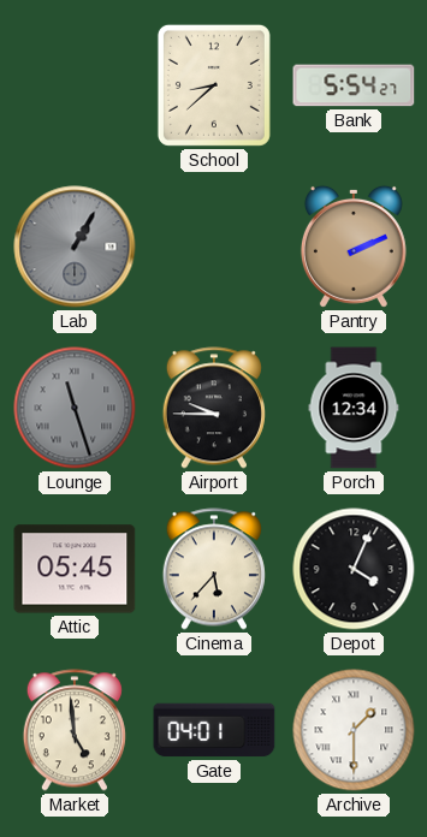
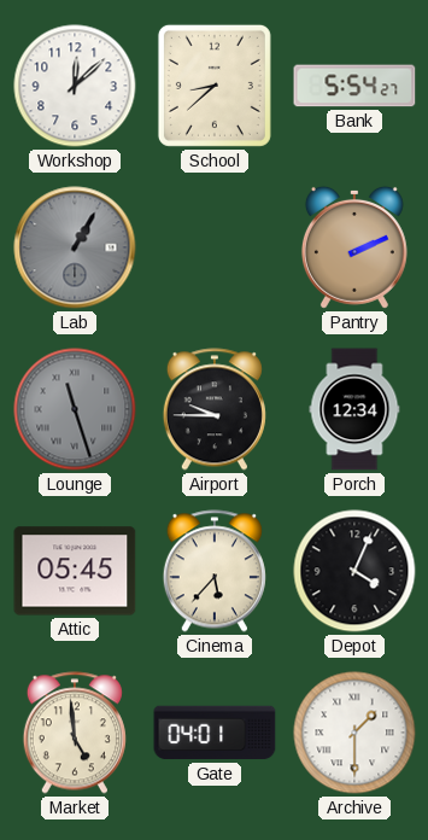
Workshop: none -> 12:08 (75, 86)
